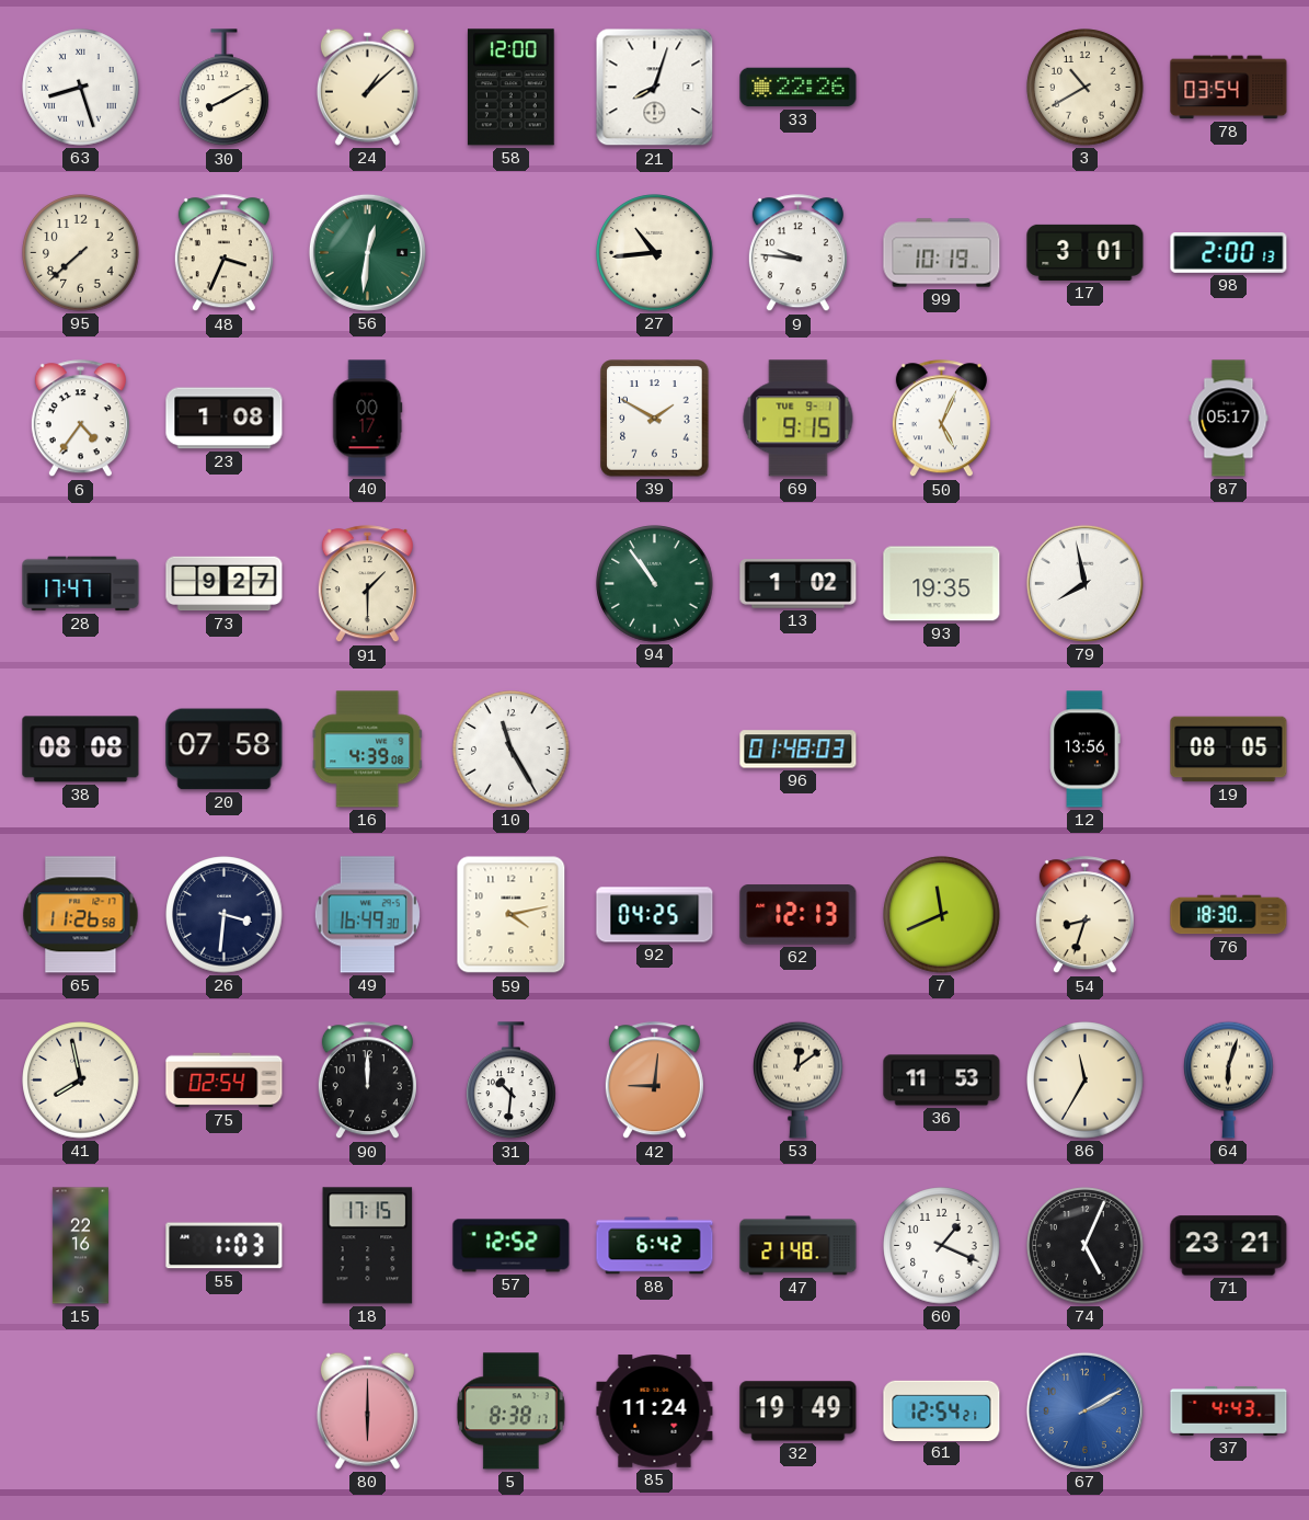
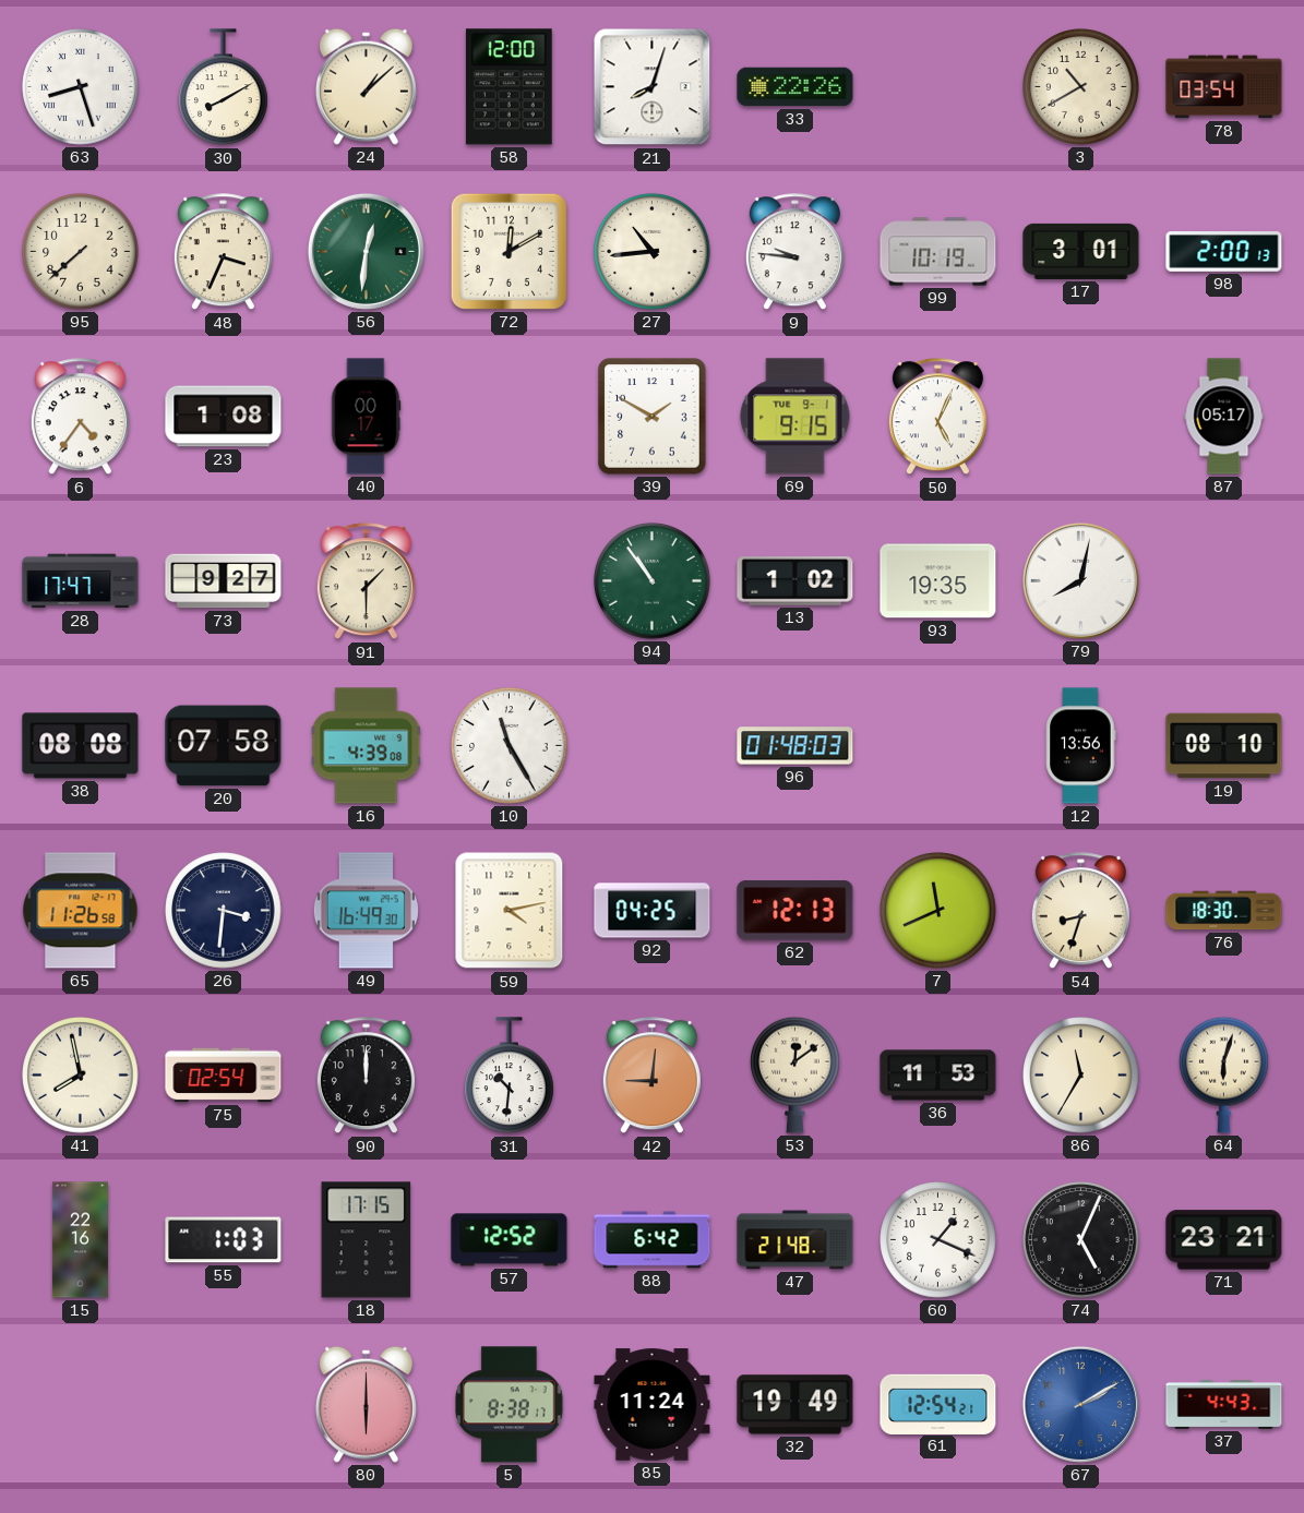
72: none -> 12:10 (509, 251)
79: 7:58 -> 8:02 (1080, 580)
19: 08:05 -> 08:10 (1224, 746)
